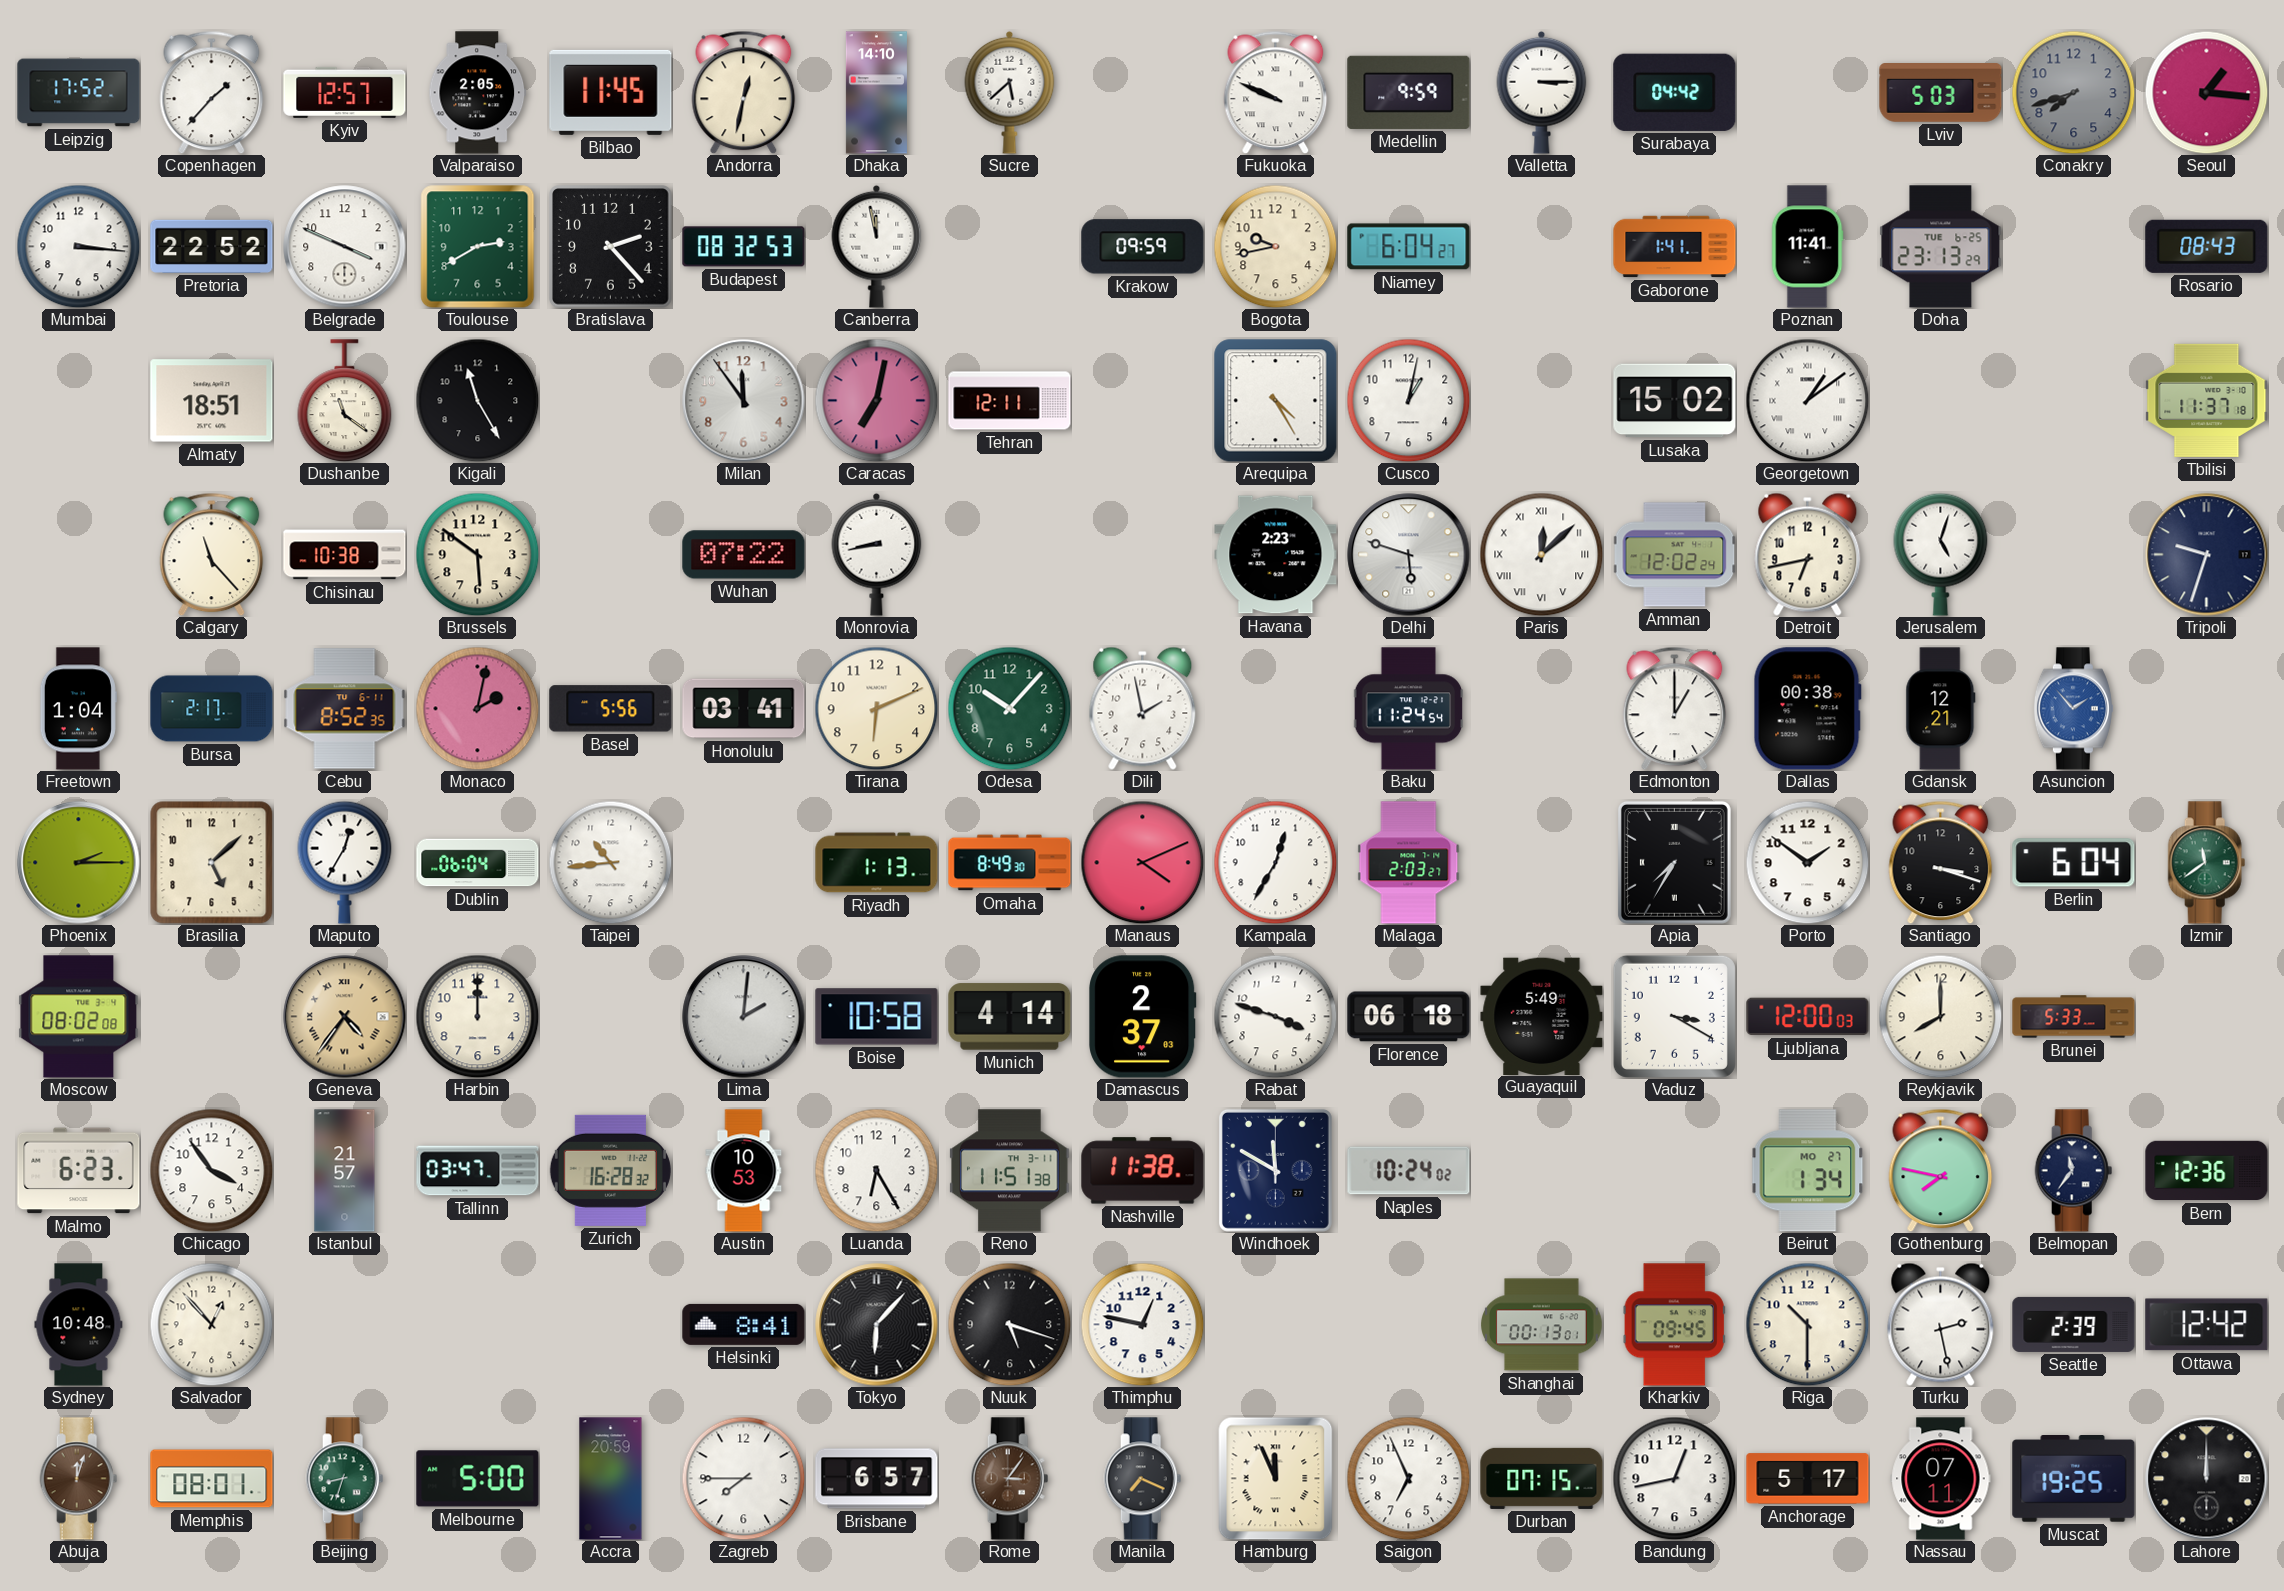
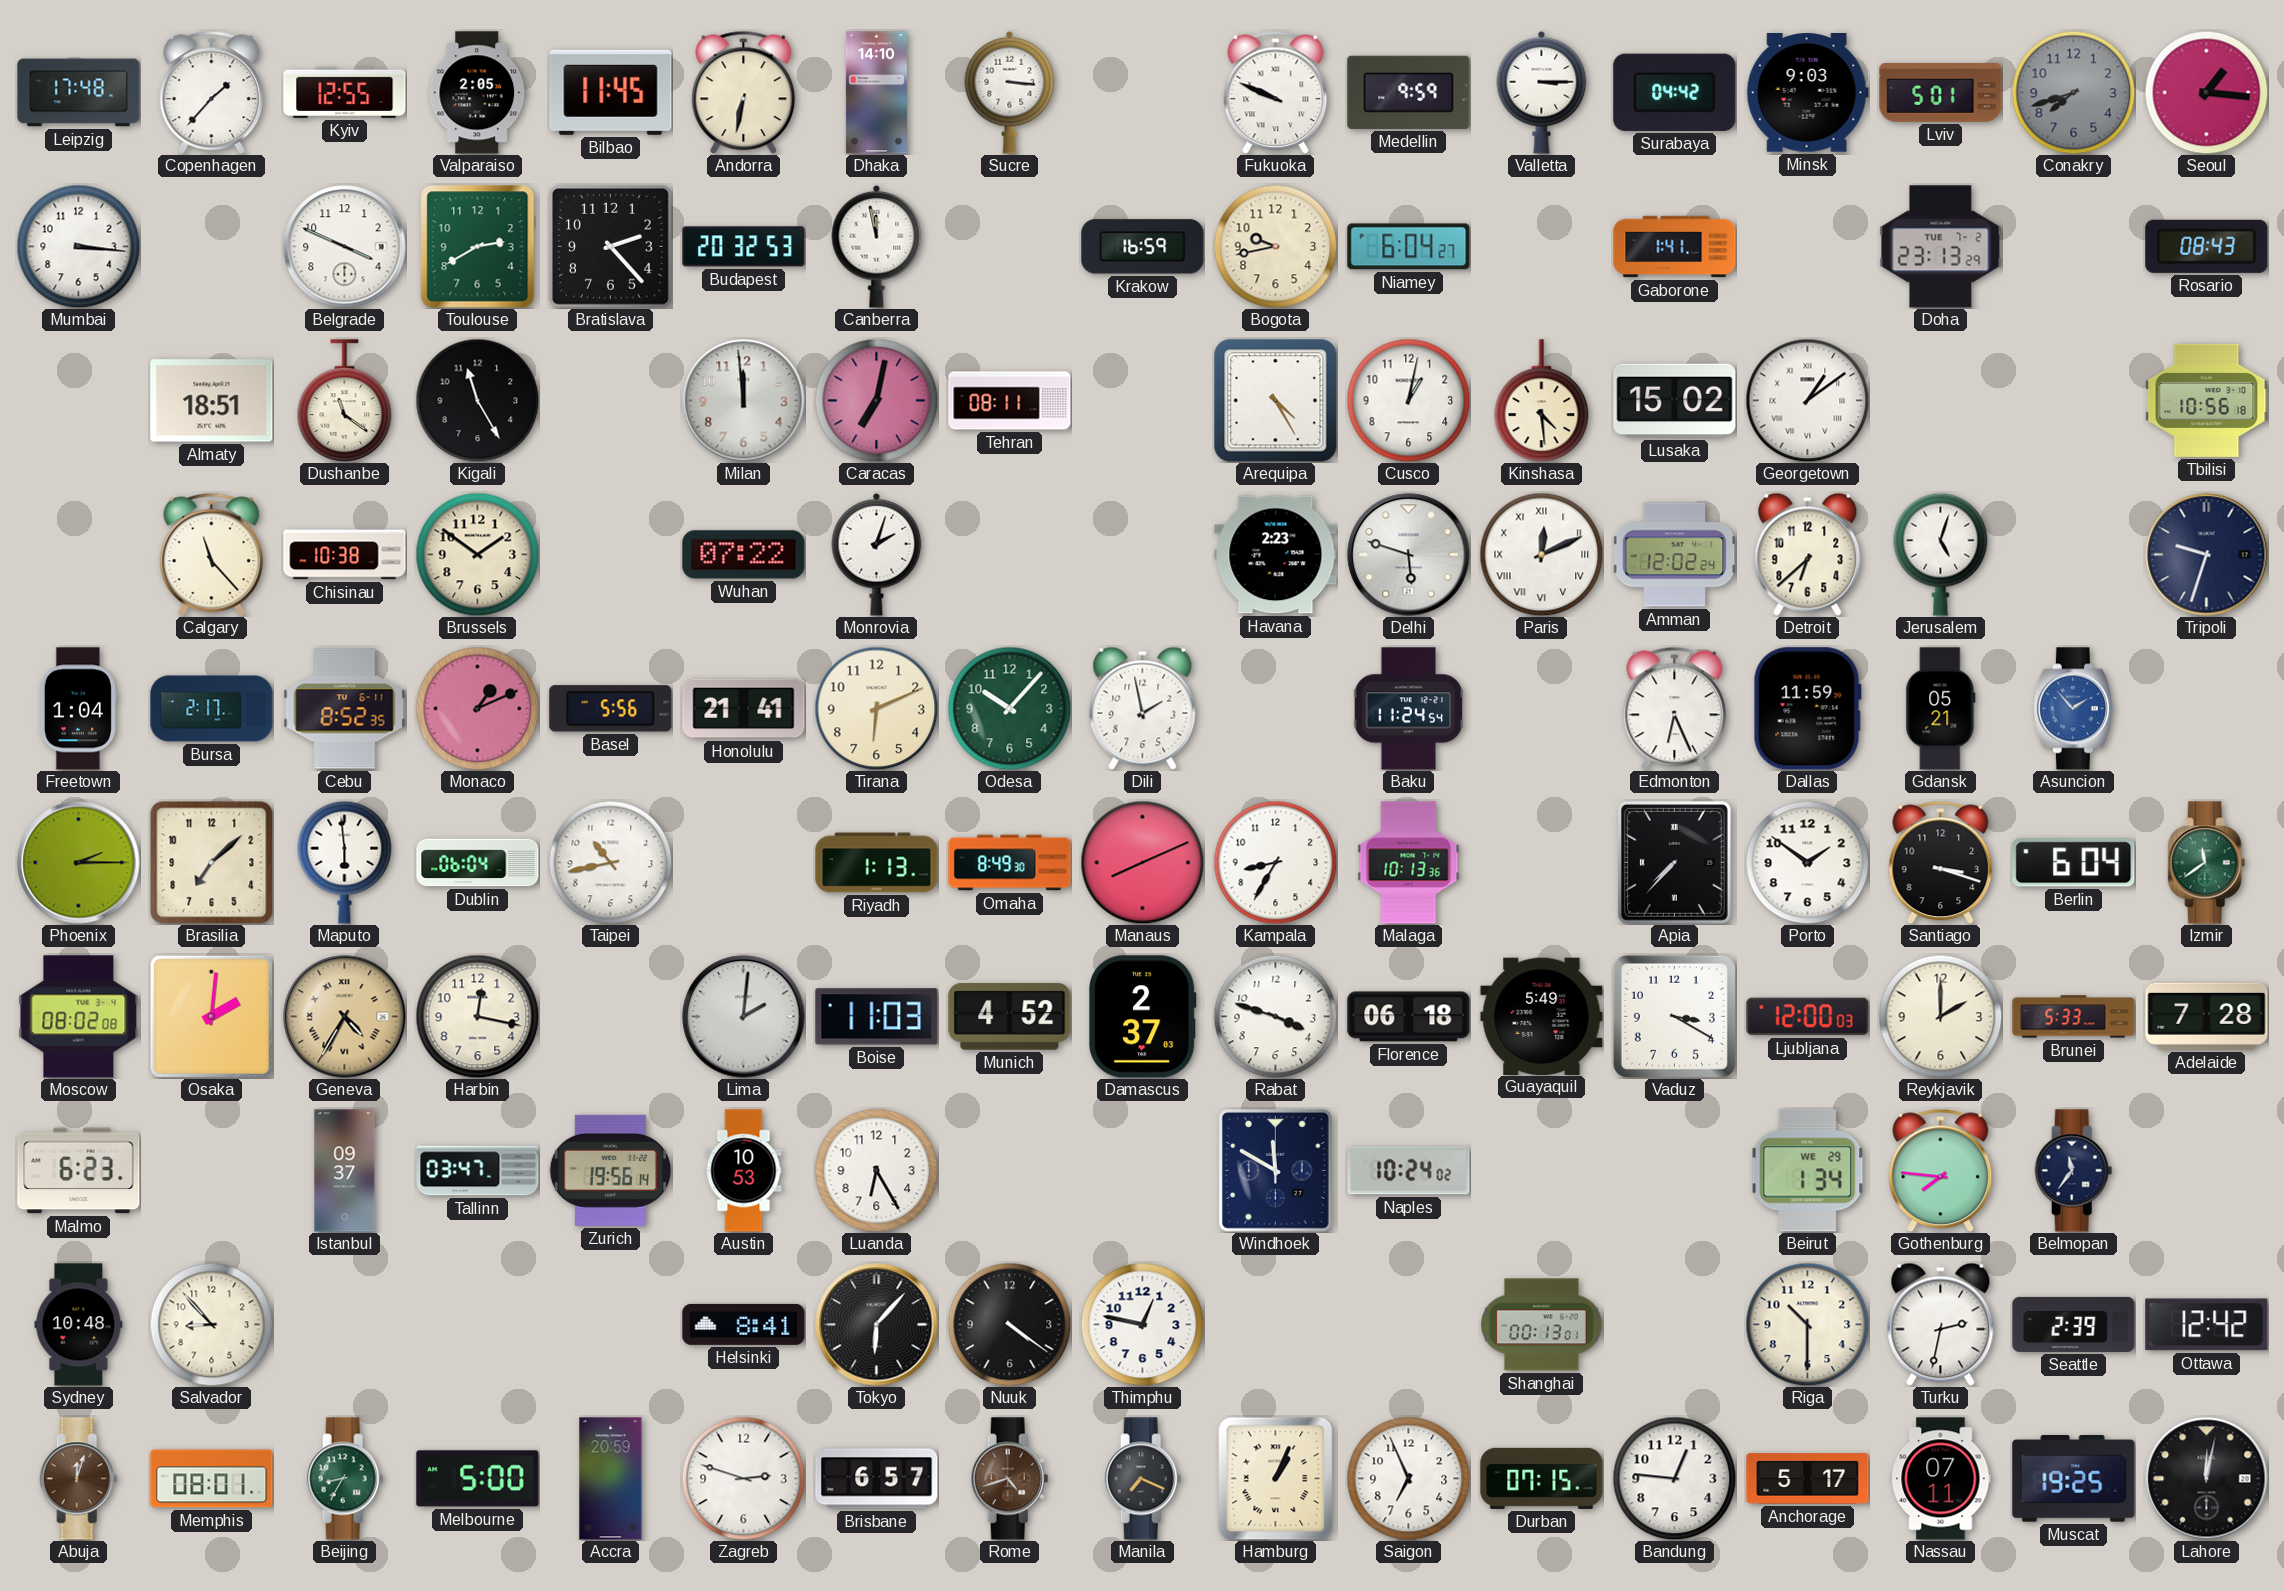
Leipzig: 17:52 -> 17:48 (79, 93)
Kyiv: 12:57 -> 12:55 (345, 92)
Andorra: 12:32 -> 6:32 (744, 92)
Sucre: 5:38 -> 3:16 (1010, 92)
Minsk: none -> 9:03 (1807, 93)
Lviv: 5:03 -> 5:01 (1941, 93)
Pretoria: 22:52 -> none (212, 246)
Budapest: 08:32 -> 20:32 (744, 247)
Krakow: 09:59 -> 16:59 (1143, 247)
Poznan: 11:41 -> none (1807, 247)
Doha date: TUE 6-25 -> TUE 7-2 (1941, 247)
Milan: 11:54 -> 11:59 (744, 401)
Tehran: 12:11 -> 08:11 (1010, 401)
Kinshasa: none -> 4:29 (1542, 401)
Tbilisi: 11:37 -> 10:56 (2207, 400)
Brussels: 5:51 -> 1:51 (477, 554)
Monrovia: 8:43 -> 2:03 (877, 554)
Paris: 12:08 -> 12:11 (1541, 554)
Detroit: 6:43 -> 6:38 (1808, 554)
Monaco: 2:02 -> 1:11 (477, 708)
Honolulu: 03:41 -> 21:41 (744, 709)
Edmonton: 1:00 -> 6:26 (1675, 708)
Dallas: 00:38 -> 11:59 (1807, 709)
Gdansk: 12:21 -> 05:21 (1941, 709)
Brasilia: 5:08 -> 7:08 (211, 862)
Maputo: 12:35 -> 5:59 (345, 862)
Taipei: 10:44 -> 10:43 (610, 862)
Manaus: 4:11 -> 8:11 (1142, 862)
Kampala: 12:35 -> 8:35 (1275, 862)
Malaga: 2:03 -> 10:13 (1409, 863)
Apia: 7:35 -> 7:37 (1674, 862)
Osaka: none -> 2:01 (211, 1016)
Geneva: 4:36 -> 4:35 (345, 1017)
Harbin: 12:00 -> 12:17 (477, 1016)
Boise: 10:58 -> 11:03 (877, 1017)
Munich: 4:14 -> 4:52 (1010, 1017)
Reykjavik: 8:00 -> 2:00 (1940, 1016)
Adelaide: none -> 7:28 (2207, 1016)
Chicago: 3:54 -> none (211, 1170)
Istanbul: 21:57 -> 09:37 (345, 1171)
Zurich: 16:28 -> 19:56 (610, 1170)
Reno: 11:51 -> none (1010, 1171)
Nashville: 11:38 -> none (1143, 1171)
Beirut date: MO 27 -> WE 29 (1808, 1171)
Gothenburg: 7:47 -> 7:46 (1941, 1170)
Bern: 12:36 -> none (2207, 1171)
Salvador: 12:53 -> 8:53 (211, 1324)
Nuuk: 5:18 -> 4:21 (1009, 1324)
Kharkiv: 09:45 -> none (1674, 1325)
Turku: 2:28 -> 2:32 (1941, 1324)
Beijing: 8:33 -> 8:35 (345, 1479)
Zagreb: 7:45 -> 2:48 (743, 1478)
Rome: 3:06 -> 4:42 (1010, 1479)
Hamburg: 11:56 -> 1:04 (1276, 1478)
Bandung: 12:43 -> 12:46 (1674, 1478)
Lahore: 12:00 -> 12:02 (2207, 1479)
